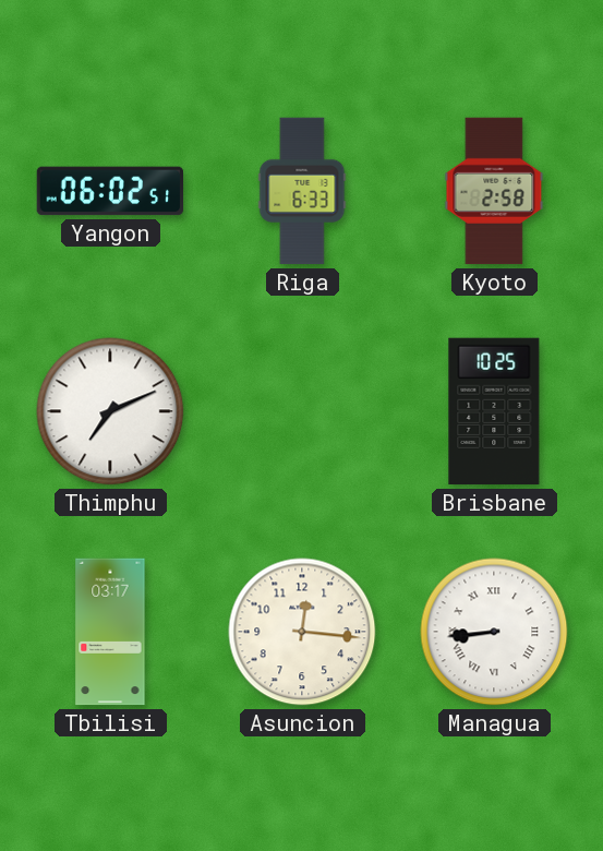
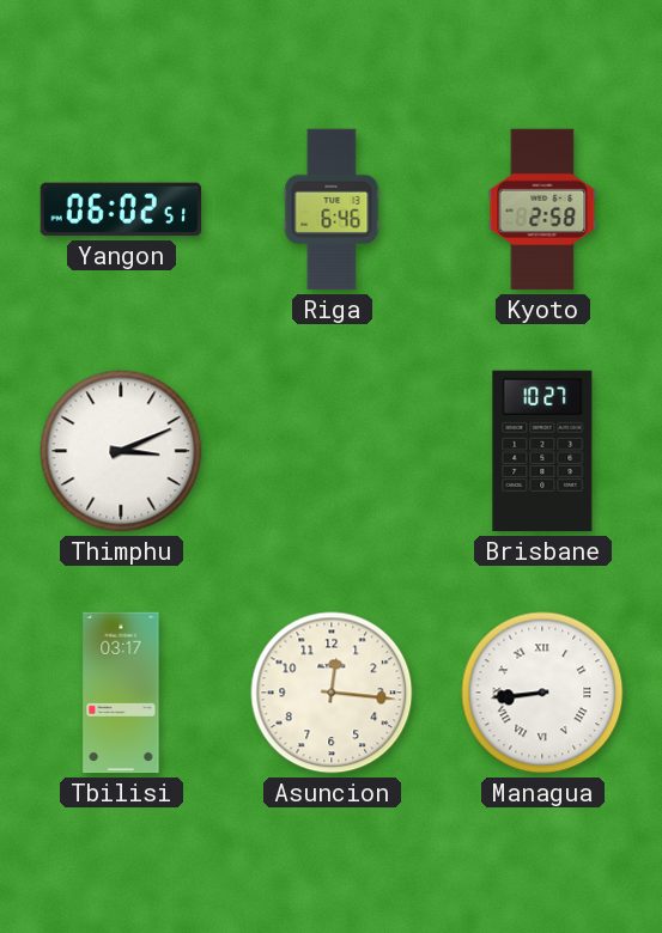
Riga: 6:33 -> 6:46 (332, 209)
Thimphu: 7:11 -> 3:11 (121, 451)
Brisbane: 10:25 -> 10:27 (542, 451)
